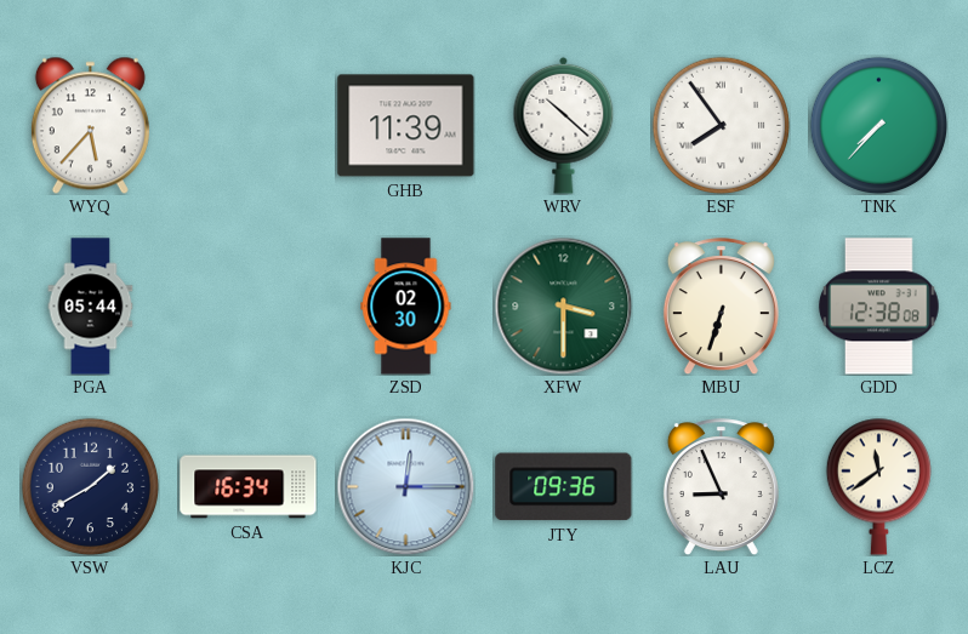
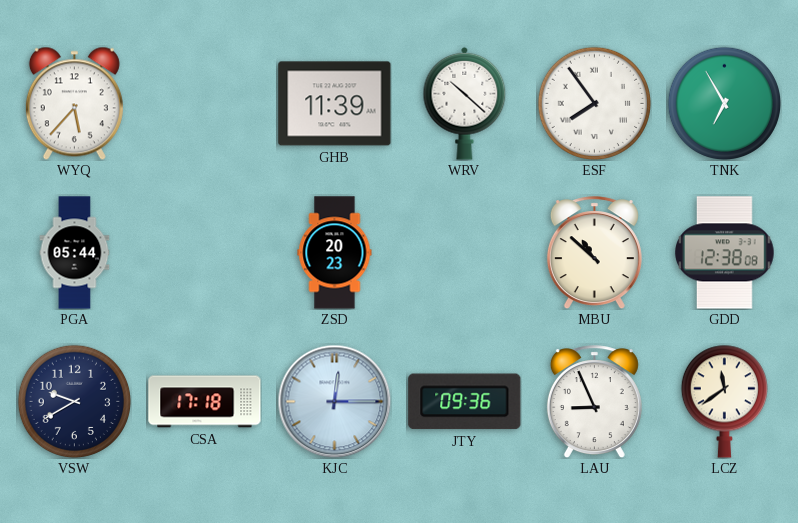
TNK: 7:37 -> 6:55 (724, 103)
ZSD: 02:30 -> 20:23 (335, 253)
XFW: 3:30 -> none (563, 305)
MBU: 6:33 -> 10:52 (594, 253)
VSW: 1:40 -> 9:40 (74, 401)
CSA: 16:34 -> 17:18 (205, 402)
